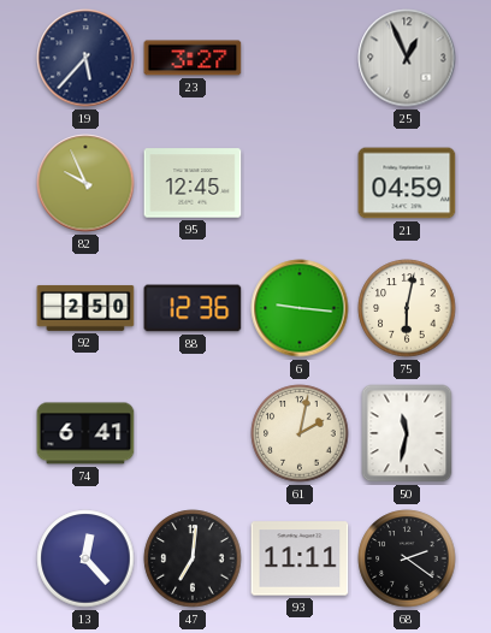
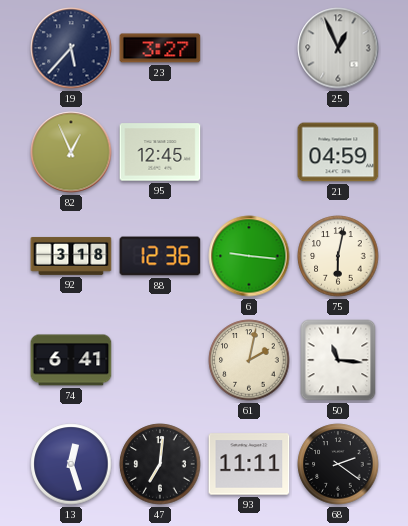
82: 9:56 -> 12:56 (71, 152)
92: 2:50 -> 3:18 (71, 256)
50: 11:32 -> 11:16 (338, 360)
13: 12:23 -> 12:27 (71, 464)
